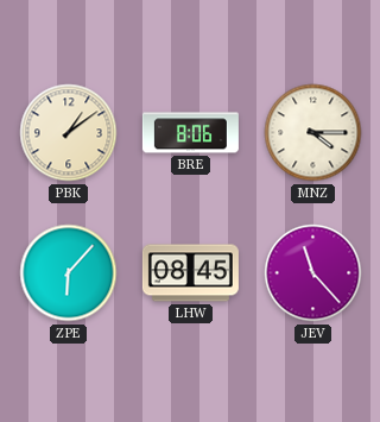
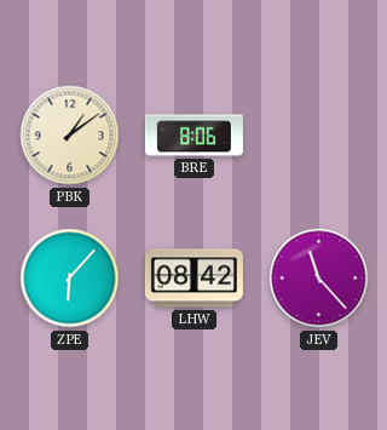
MNZ: 4:15 -> none (313, 133)
LHW: 08:45 -> 08:42 (193, 279)
